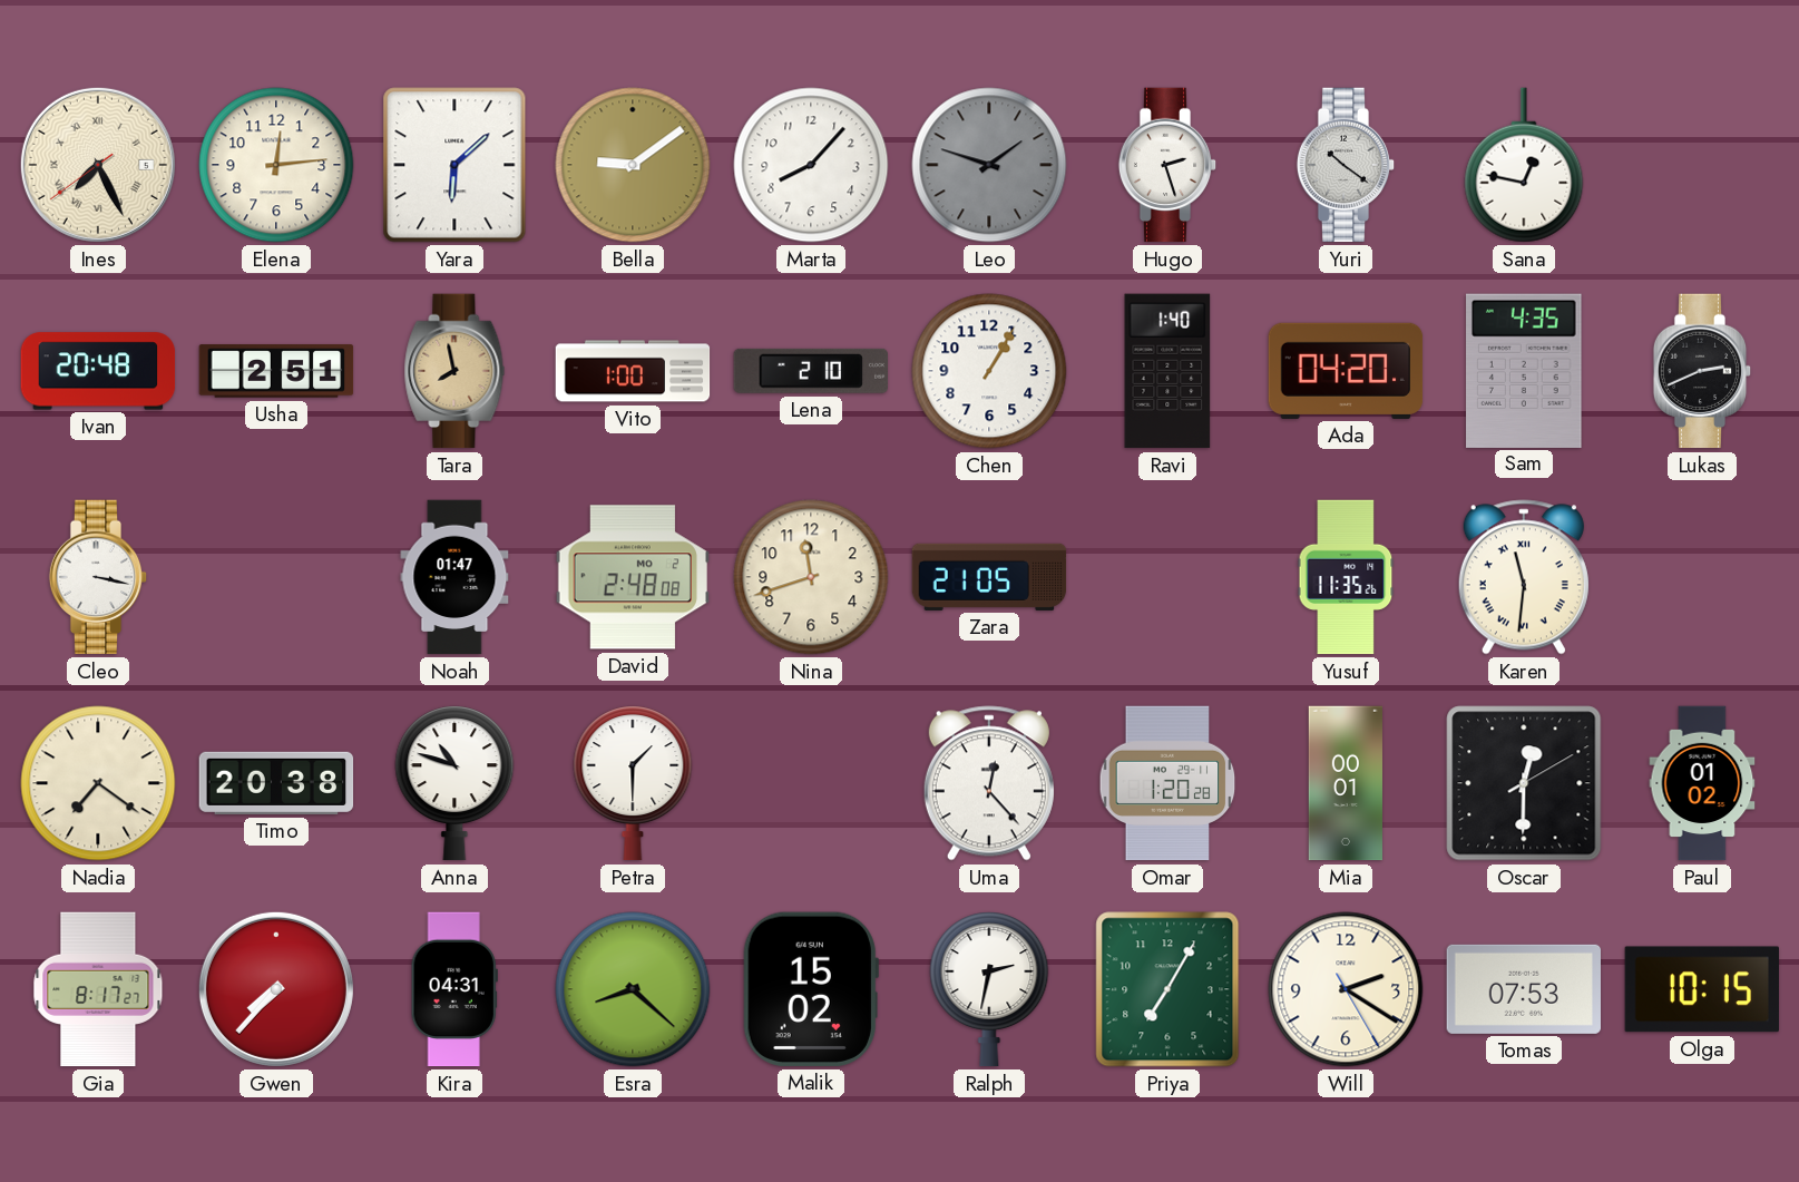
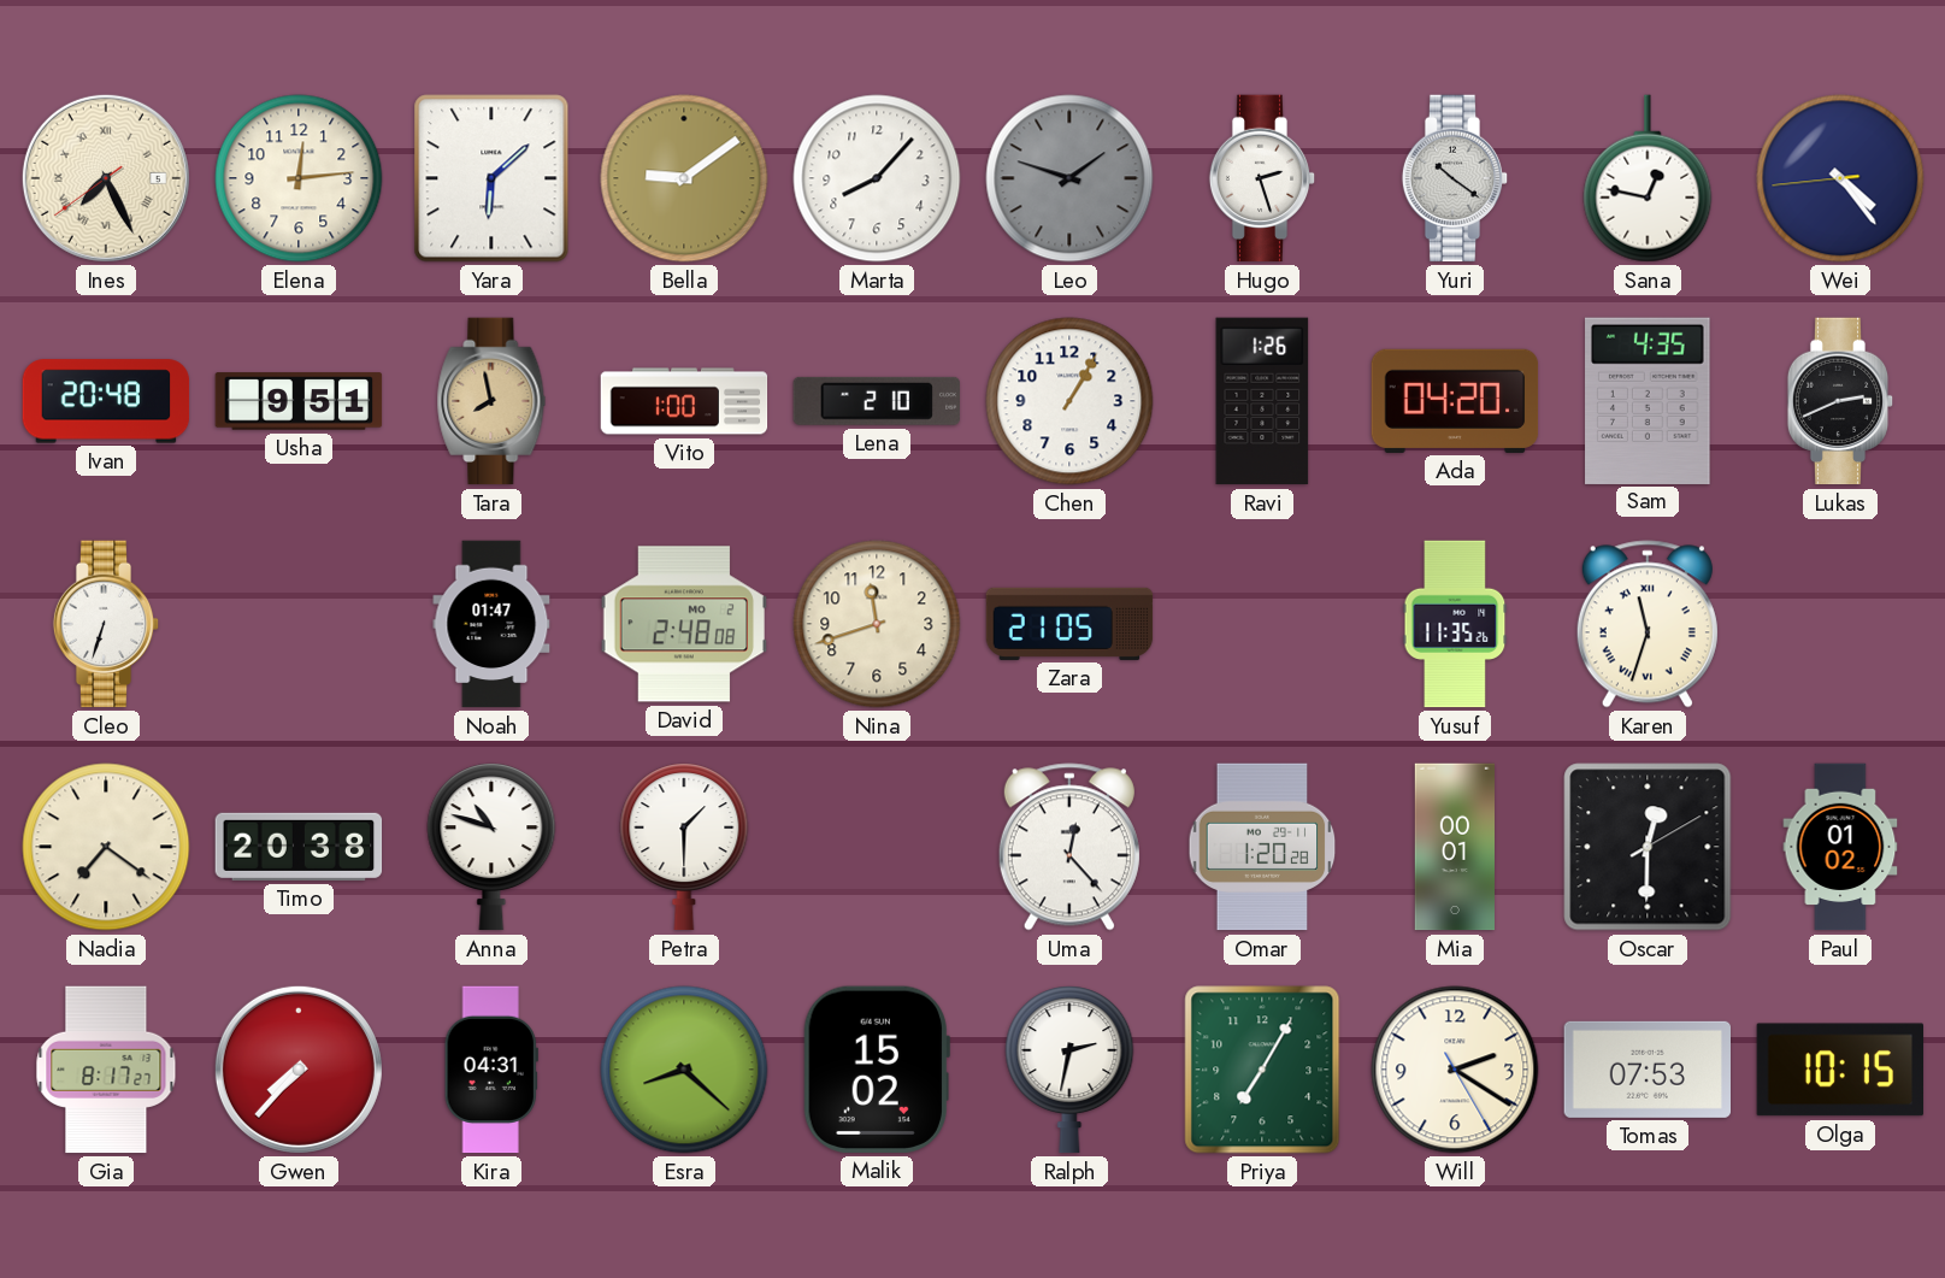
Wei: none -> 4:23 (1840, 178)
Usha: 2:51 -> 9:51 (299, 401)
Ravi: 1:40 -> 1:26 (1262, 401)
Cleo: 3:17 -> 6:33 (106, 624)
Karen: 11:31 -> 11:33 (1648, 624)
